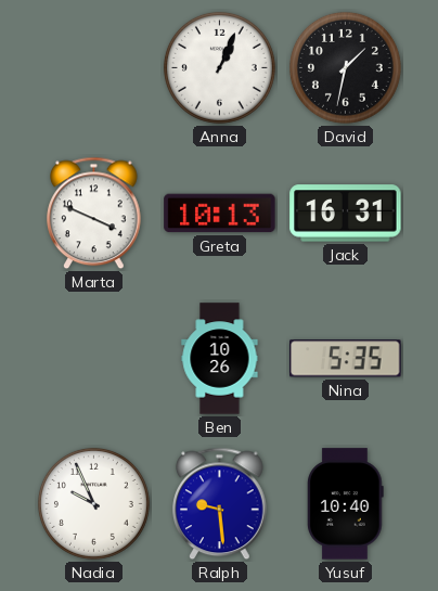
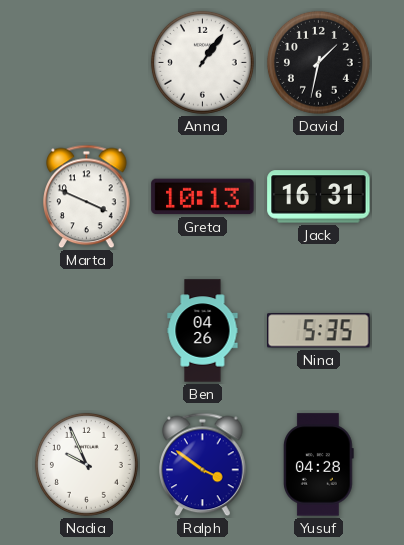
Anna: 1:04 -> 1:06 (202, 62)
Ben: 10:26 -> 04:26 (203, 331)
Ralph: 9:29 -> 3:51 (203, 465)
Yusuf: 10:40 -> 04:28 (319, 465)
